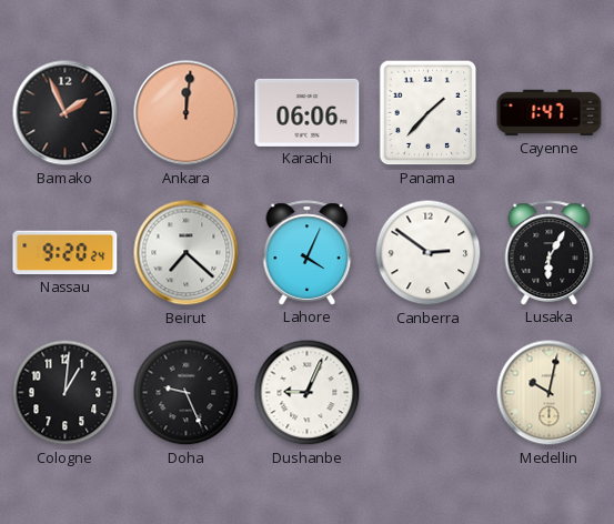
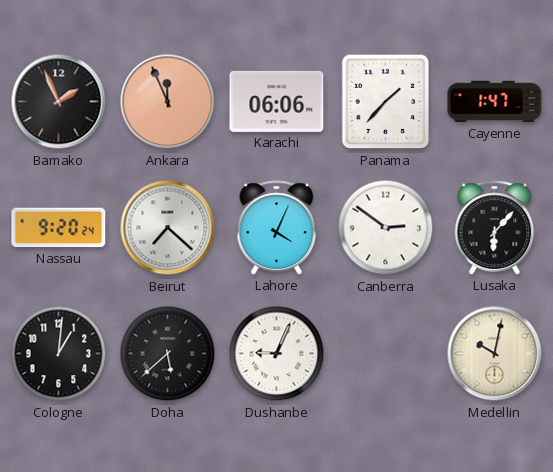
Ankara: 12:01 -> 11:56 (168, 102)
Lusaka: 6:05 -> 6:07 (495, 228)
Doha: 9:26 -> 5:38 (168, 354)
